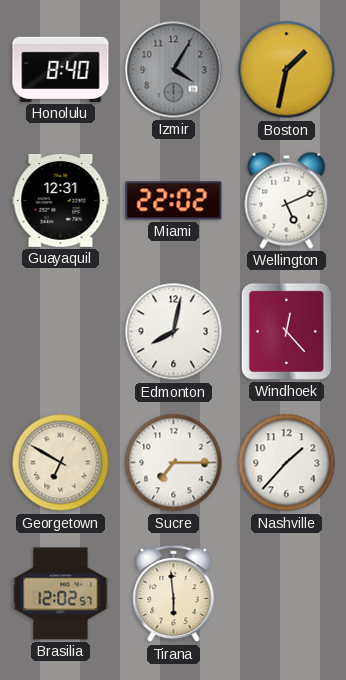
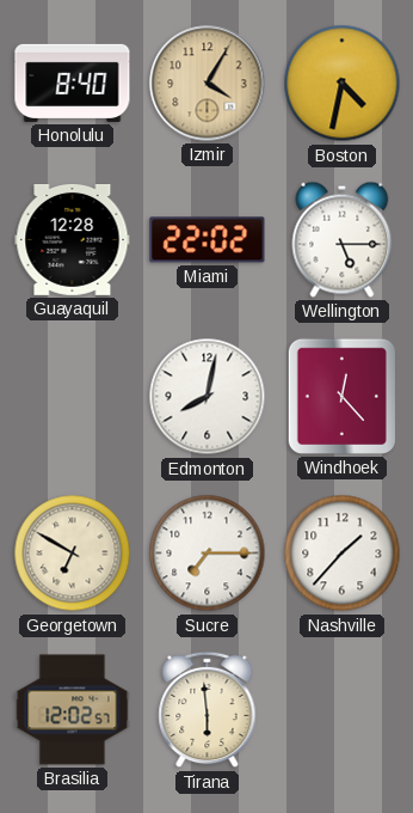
Izmir dial: grey -> champagne (208, 84)
Boston: 1:32 -> 4:32 (343, 84)
Guayaquil: 12:31 -> 12:28 (73, 240)
Wellington: 5:11 -> 5:15 (343, 239)
